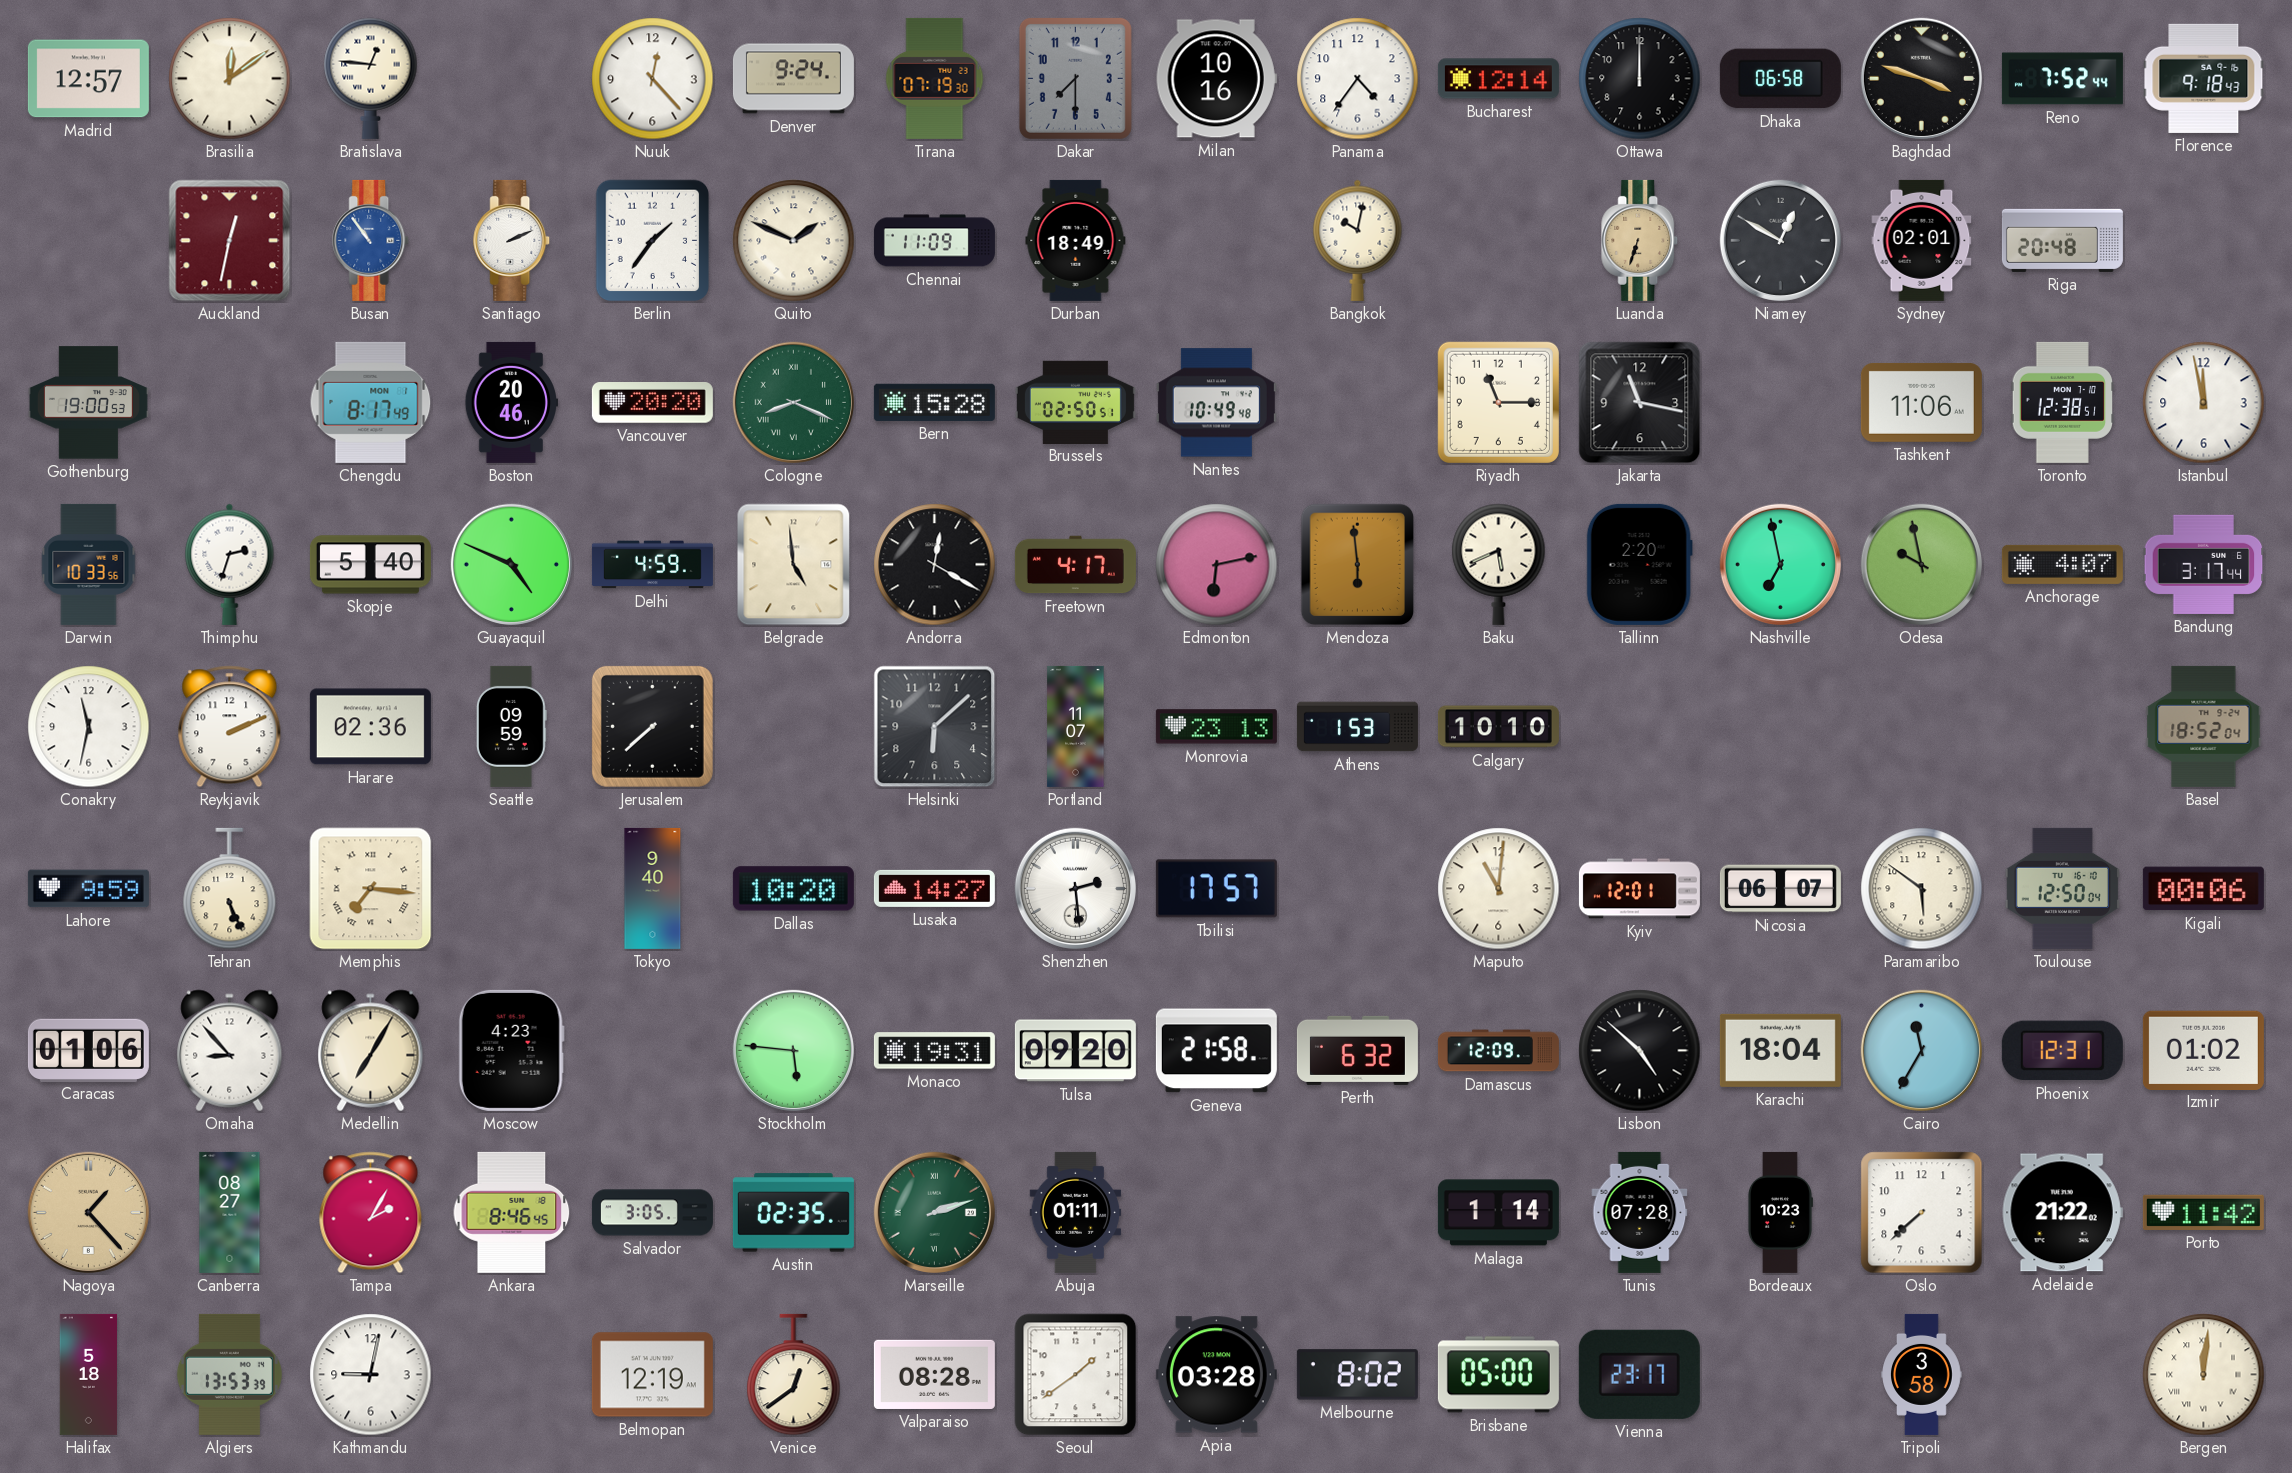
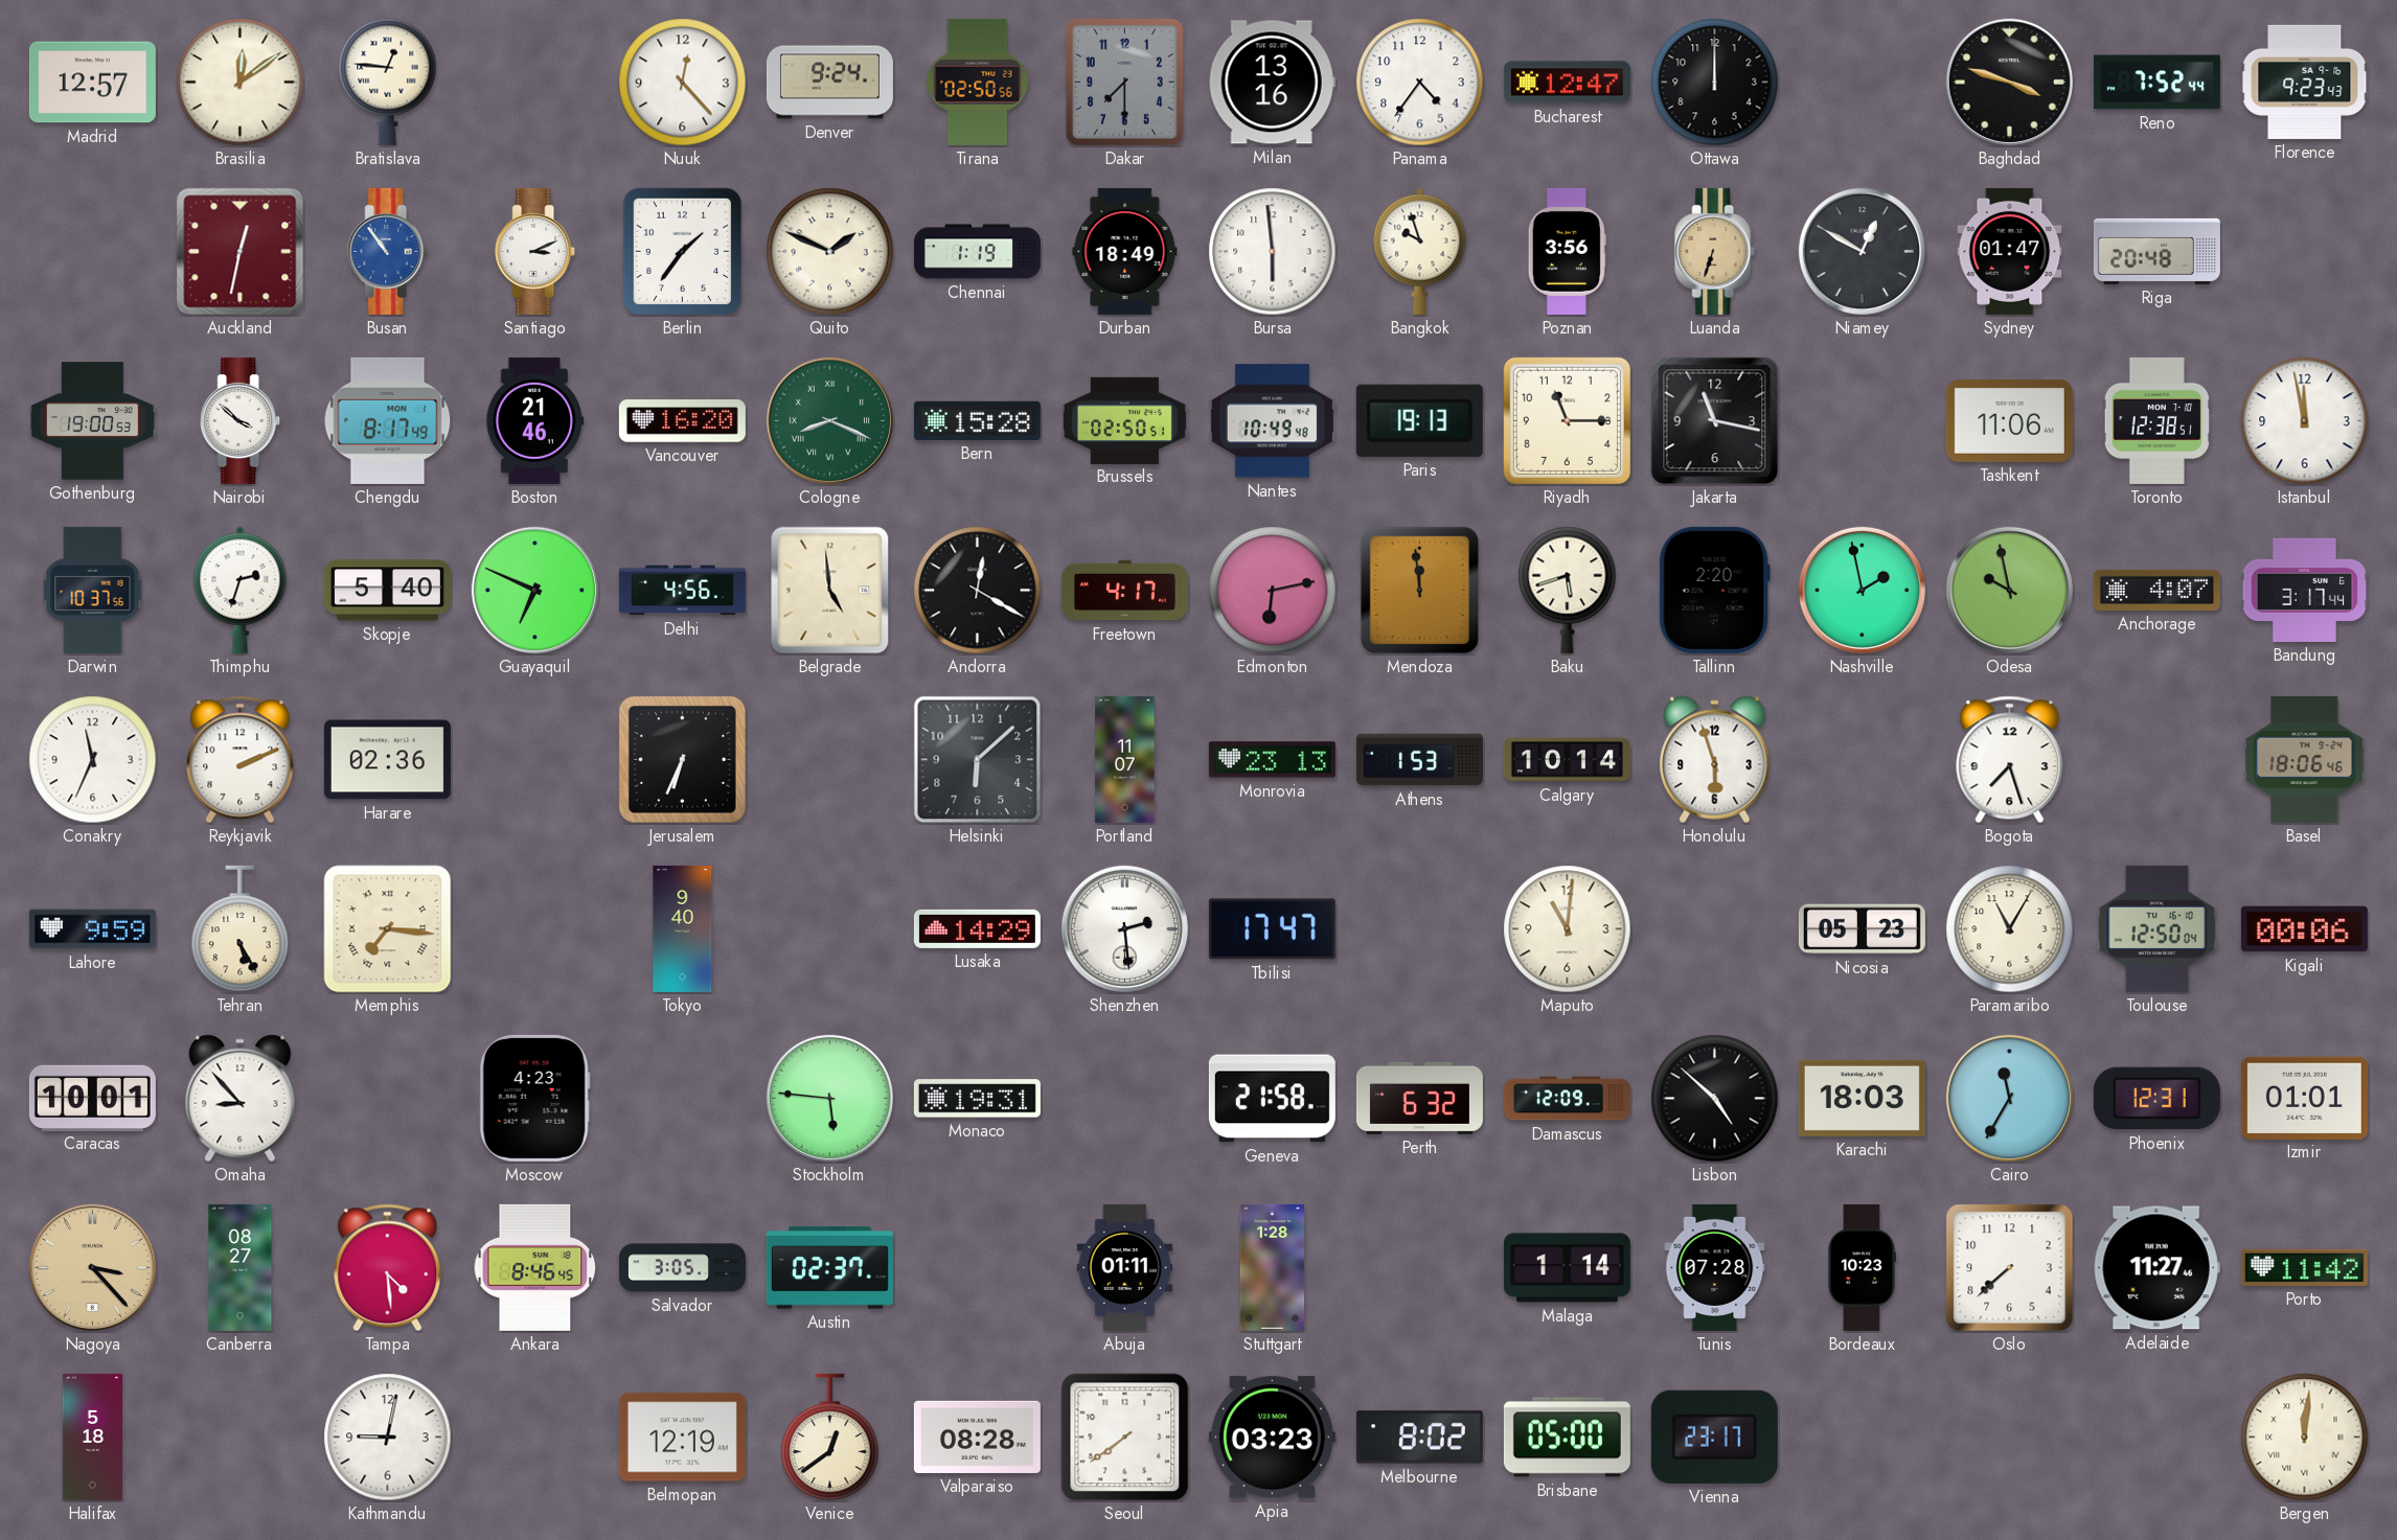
Tirana: 07:19 -> 02:50 (978, 82)
Milan: 10:16 -> 13:16 (1272, 83)
Bucharest: 12:14 -> 12:47 (1567, 83)
Dhaka: 06:58 -> none (1780, 79)
Florence: 9:18 -> 9:23 (2305, 82)
Santiago: 2:11 -> 3:11 (535, 251)
Chennai: 11:09 -> 1:19 (977, 252)
Bursa: none -> 5:59 (1273, 252)
Bangkok: 10:02 -> 9:57 (1420, 251)
Poznan: none -> 3:56 (1567, 251)
Sydney: 02:01 -> 01:47 (2010, 251)
Nairobi: none -> 3:52 (241, 420)
Boston: 20:46 -> 21:46 (535, 420)
Vancouver: 20:20 -> 16:20 (682, 421)
Paris: none -> 19:13 (1419, 420)
Darwin: 10:33 -> 10:37 (93, 590)
Guayaquil: 4:49 -> 6:49 (534, 590)
Delhi: 4:59 -> 4:56 (682, 591)
Mendoza: 5:59 -> 11:59 (1420, 591)
Baku: 5:41 -> 5:42 (1568, 590)
Nashville: 6:58 -> 1:58 (1862, 590)
Conakry: 11:32 -> 11:34 (93, 760)
Seattle: 09:59 -> none (511, 726)
Jerusalem: 7:38 -> 6:34 (682, 759)
Calgary: 10:10 -> 10:14 (1567, 760)
Honolulu: none -> 5:57 (1715, 760)
Bogota: none -> 7:27 (2010, 760)
Basel: 18:52 -> 18:06 (2305, 759)
Tehran: 5:26 -> 5:25 (241, 929)
Dallas: 10:20 -> none (793, 889)
Lusaka: 14:27 -> 14:29 (977, 928)
Tbilisi: 17:57 -> 17:47 (1272, 929)
Kyiv: 12:01 -> none (1639, 889)
Nicosia: 06:07 -> 05:23 (1862, 929)
Paramaribo: 5:51 -> 11:05 (2010, 929)
Caracas: 01:06 -> 10:01 (92, 1098)
Medellin: 7:05 -> none (371, 1051)
Tulsa: 09:20 -> none (1075, 1051)
Karachi: 18:04 -> 18:03 (1862, 1098)
Izmir: 01:02 -> 01:01 (2304, 1098)
Nagoya: 1:23 -> 3:23 (92, 1267)
Tampa: 2:05 -> 4:29 (388, 1268)
Austin: 02:35 -> 02:37 (829, 1268)
Marseille: 2:12 -> none (934, 1212)
Stuttgart: none -> 1:28 (1273, 1267)
Adelaide: 21:22 -> 11:27 (2156, 1268)
Algiers: 13:53 -> none (229, 1374)
Seoul: 1:39 -> 7:39 (1125, 1438)
Apia: 03:28 -> 03:23 (1272, 1438)
Tripoli: 3:58 -> none (1922, 1374)
